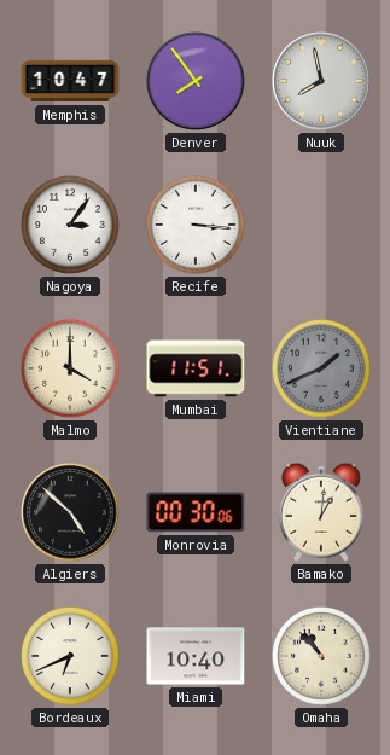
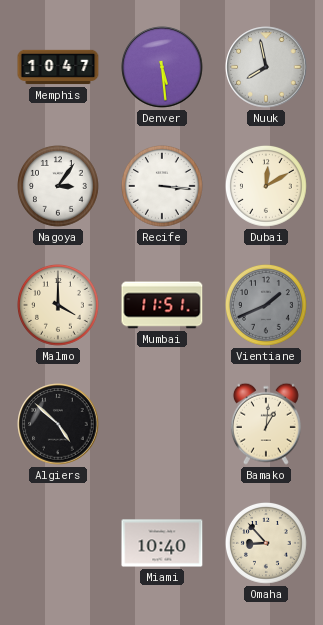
Denver: 7:54 -> 5:29 (162, 67)
Dubai: none -> 12:10 (267, 187)
Monrovia: 00:30 -> none (196, 512)
Bordeaux: 6:41 -> none (71, 657)
Omaha: 10:53 -> 8:53 (267, 544)
